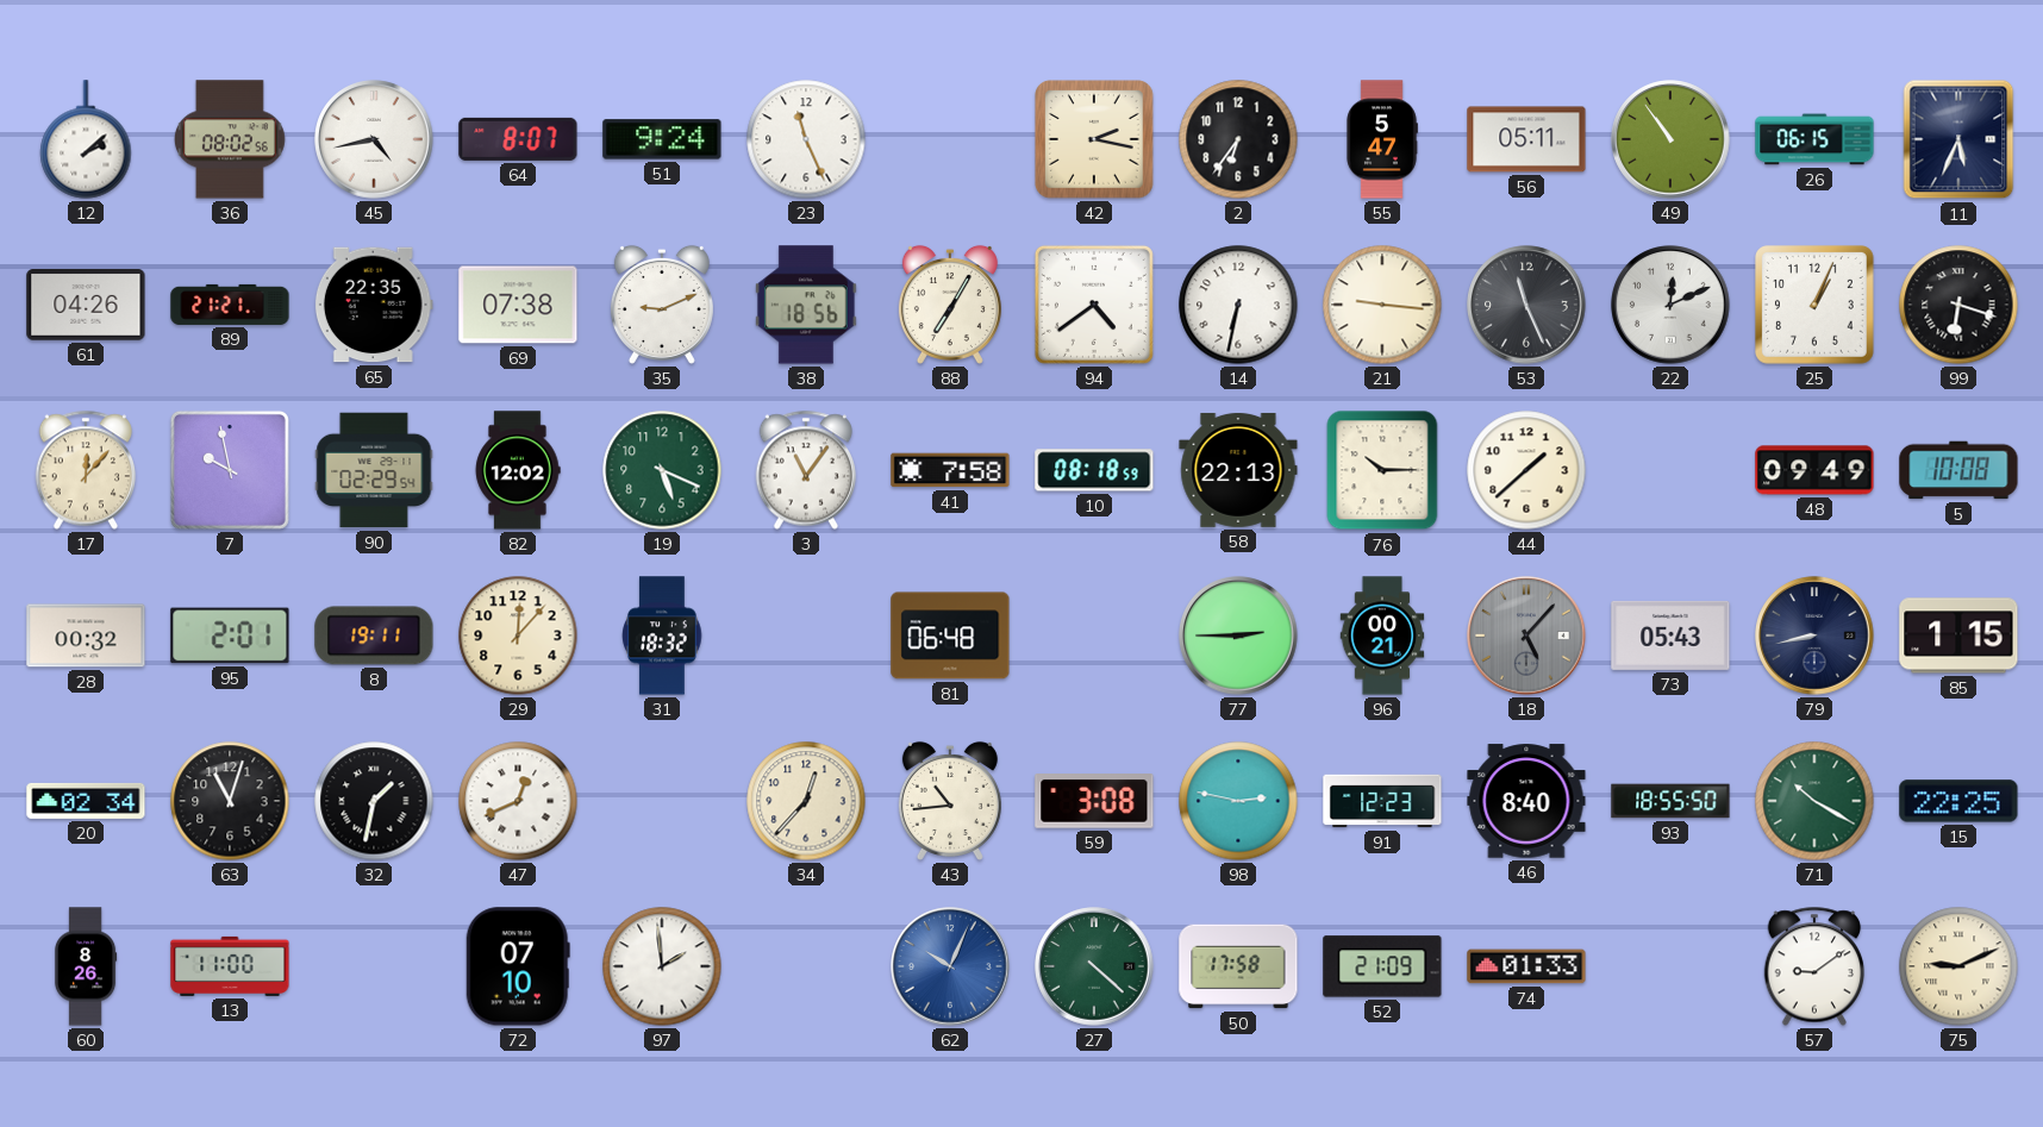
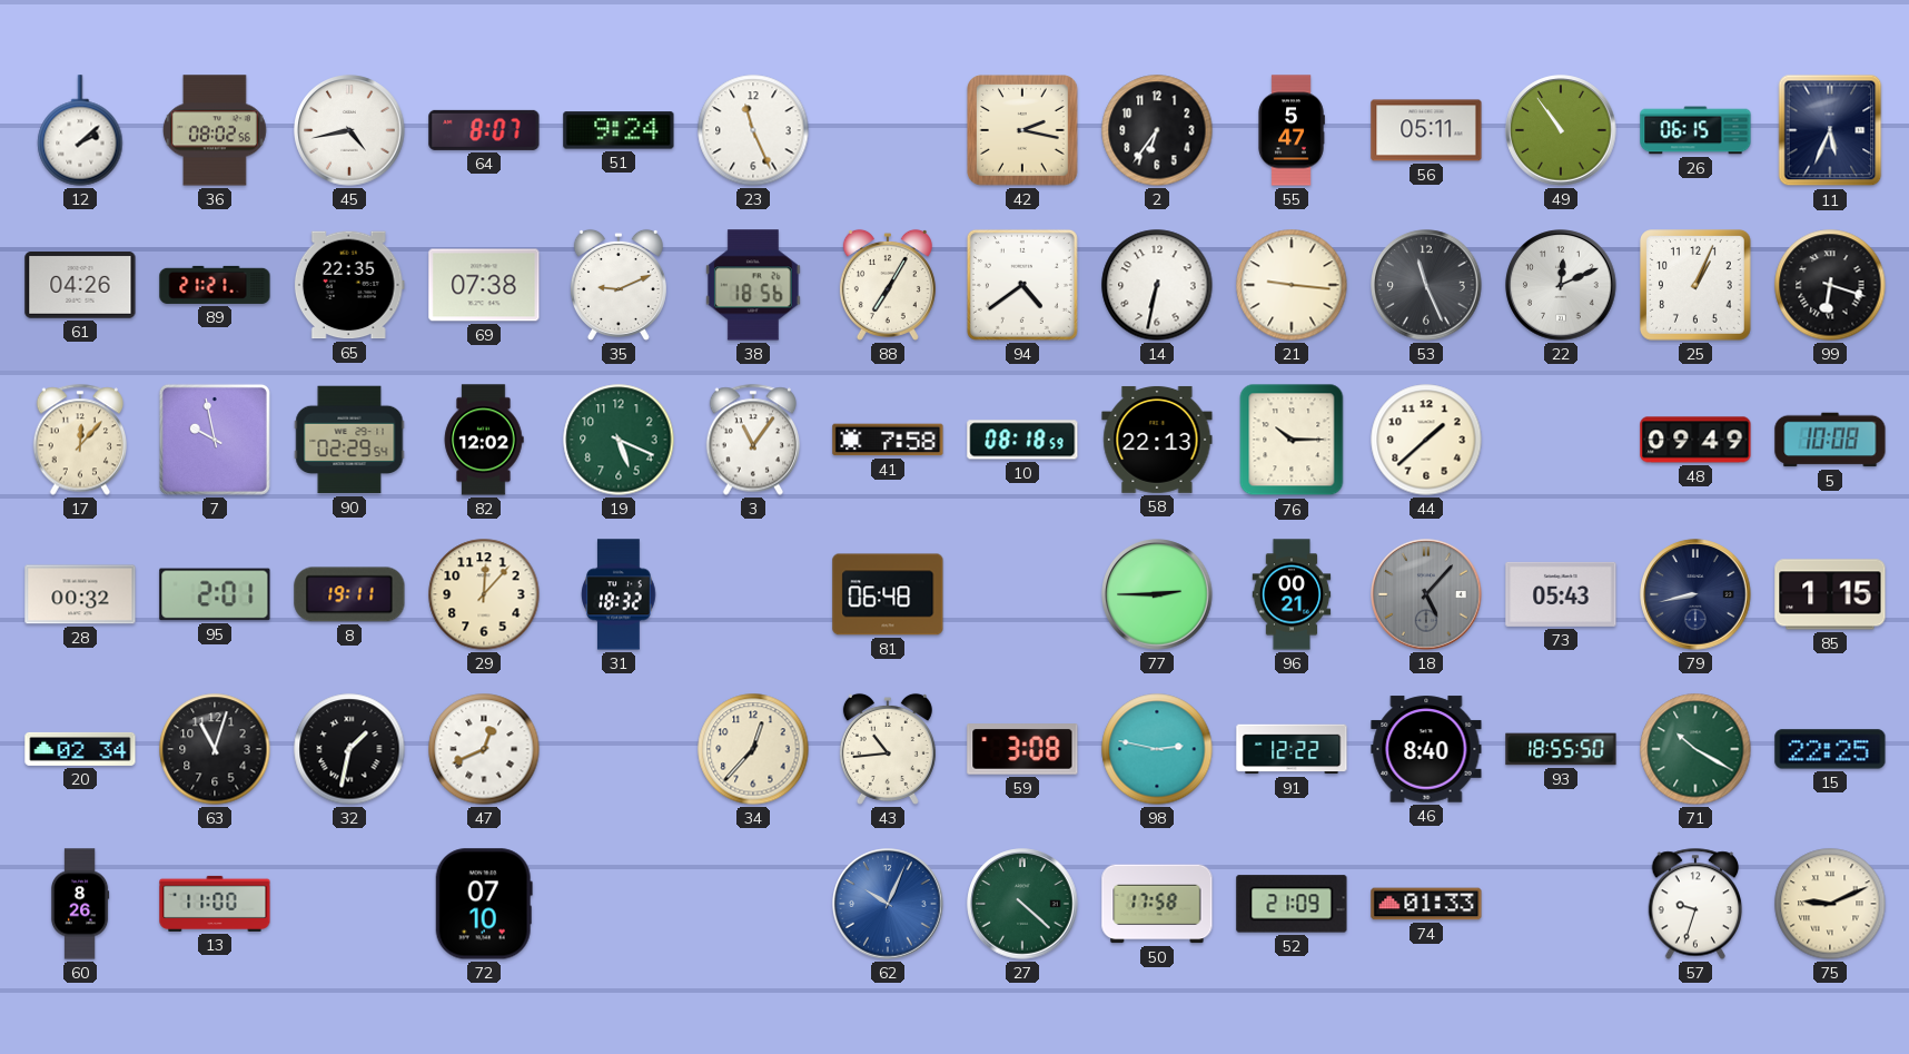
91: 12:23 -> 12:22 (1292, 749)
97: 1:59 -> none (662, 966)
57: 9:09 -> 9:33 (1695, 904)
